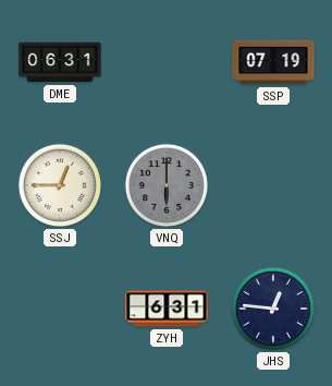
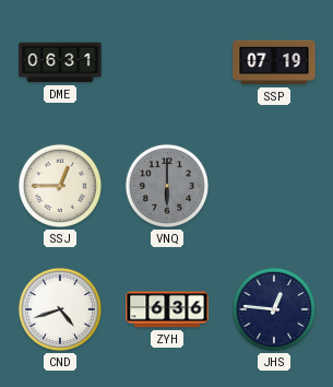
CND: none -> 4:42 (60, 309)
ZYH: 6:31 -> 6:36 (167, 309)
